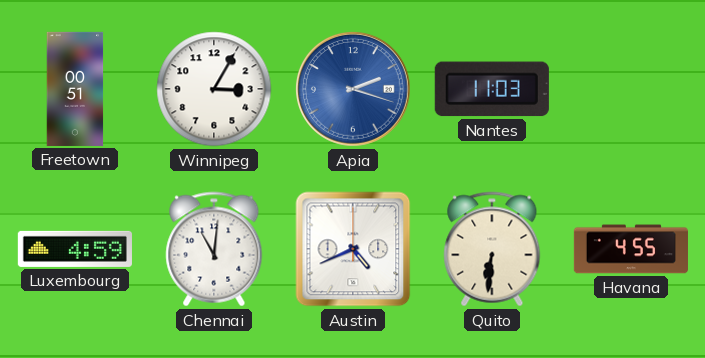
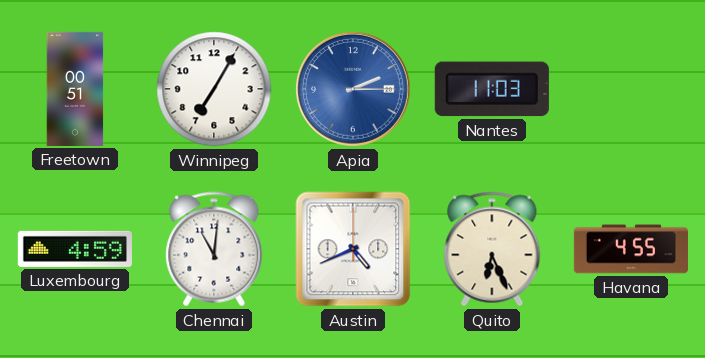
Winnipeg: 3:05 -> 7:05 (214, 89)
Apia: 2:18 -> 2:15 (353, 89)
Quito: 6:31 -> 6:26 (492, 249)
